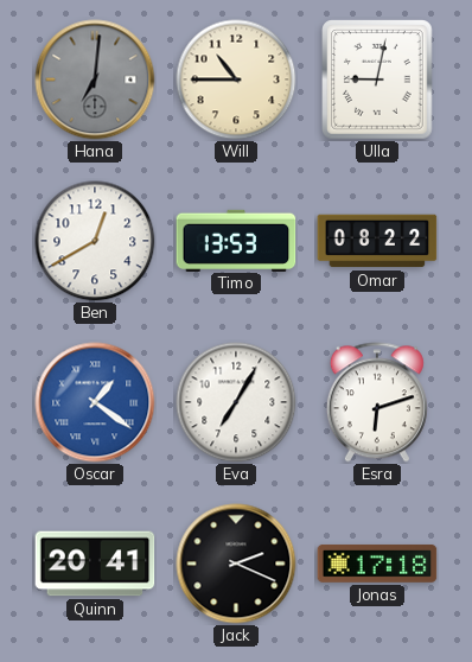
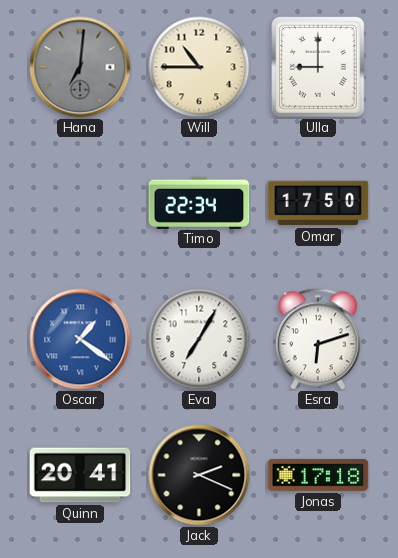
Ulla: 9:02 -> 9:00 (318, 67)
Ben: 12:40 -> none (95, 241)
Timo: 13:53 -> 22:34 (199, 202)
Omar: 08:22 -> 17:50 (318, 203)
